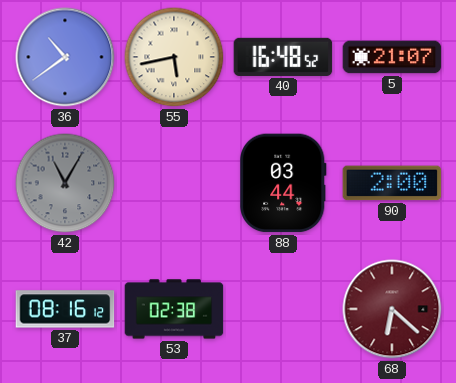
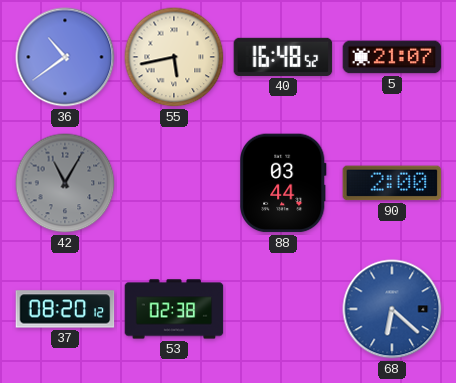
37: 08:16 -> 08:20 (65, 309)
68 dial: burgundy -> blue (392, 309)
